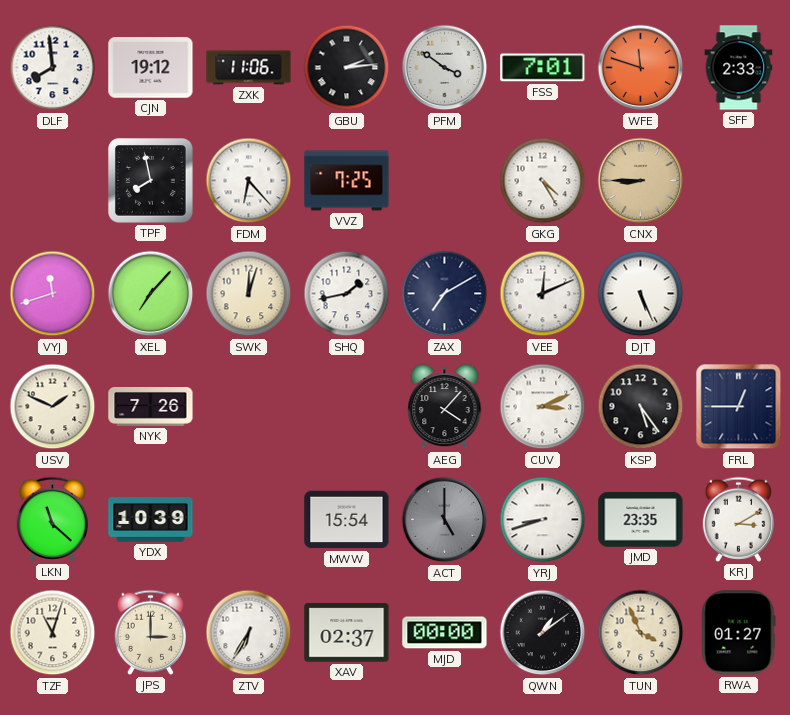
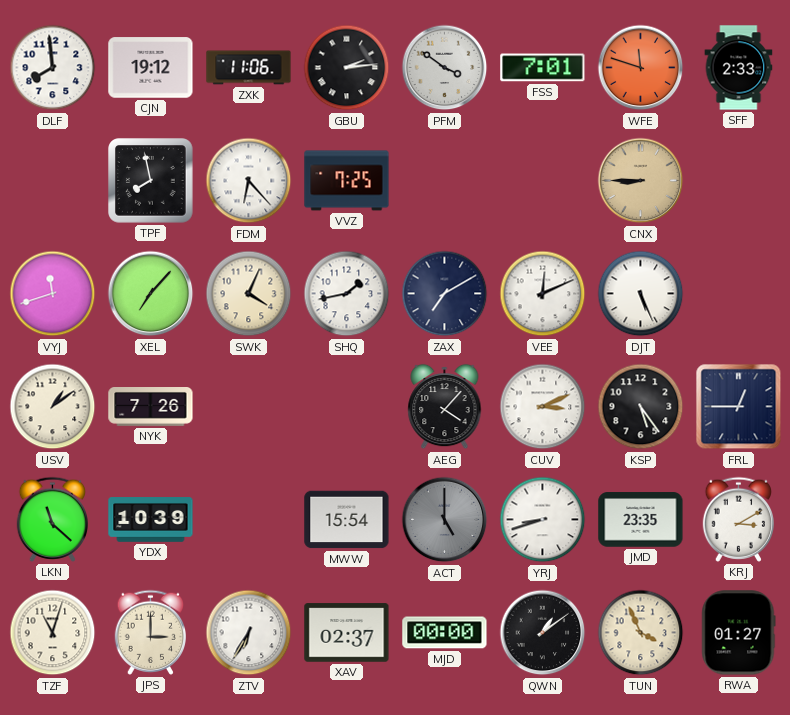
GKG: 4:25 -> none (543, 181)
SWK: 12:03 -> 4:04 (249, 294)
USV: 1:49 -> 1:09 (53, 407)
